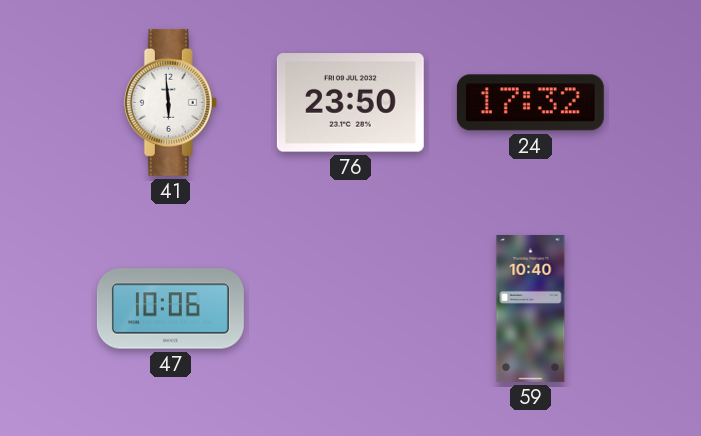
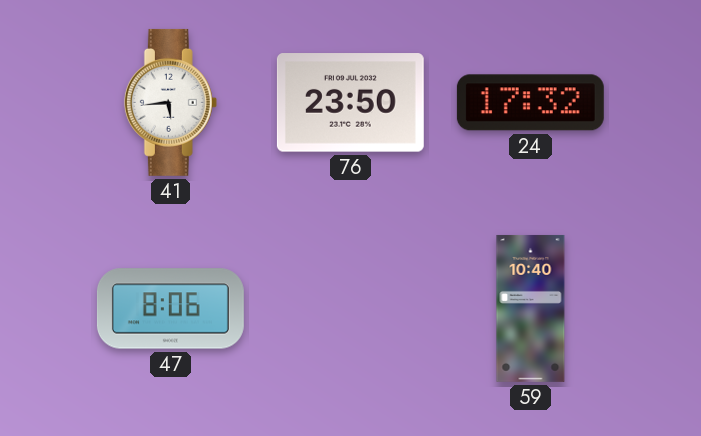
41: 5:59 -> 5:44 (170, 102)
47: 10:06 -> 8:06 (170, 309)
